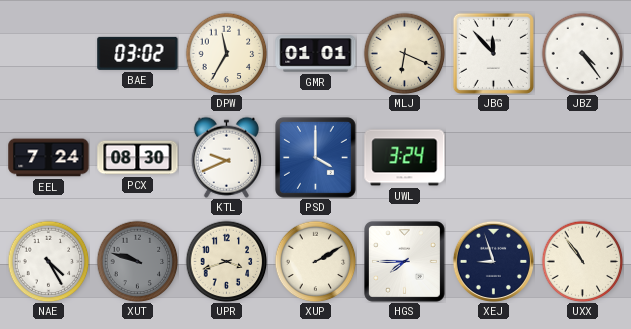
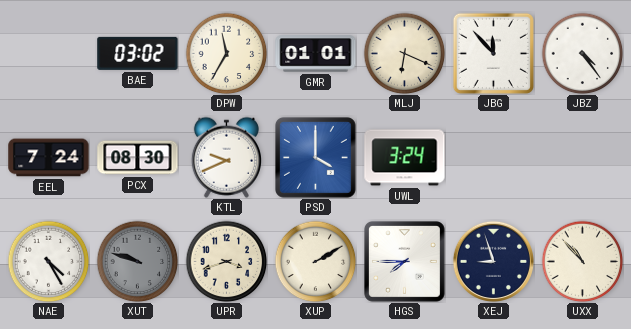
UXX: 10:54 -> 10:53 (582, 261)
